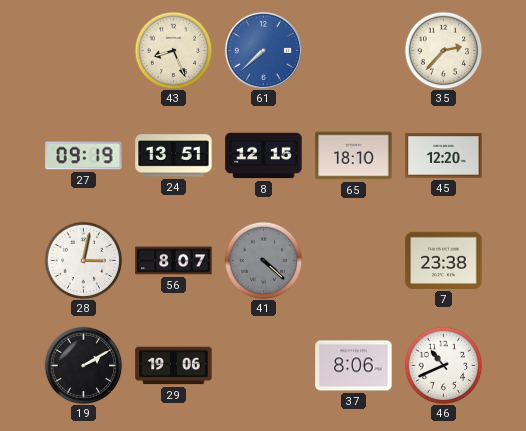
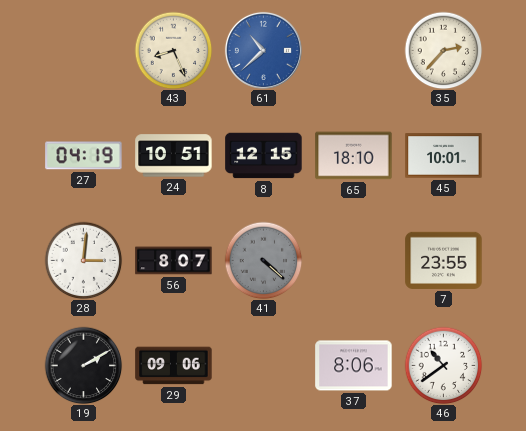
61: 7:38 -> 10:38 (263, 50)
27: 09:19 -> 04:19 (84, 156)
24: 13:51 -> 10:51 (174, 156)
45: 12:20 -> 10:01 (444, 156)
28: 3:02 -> 3:01 (83, 260)
7: 23:38 -> 23:55 (444, 260)
29: 19:06 -> 09:06 (174, 366)
46: 10:41 -> 10:39 (443, 365)
